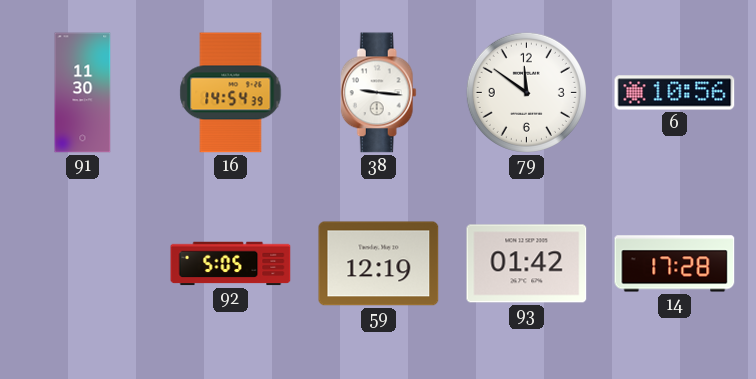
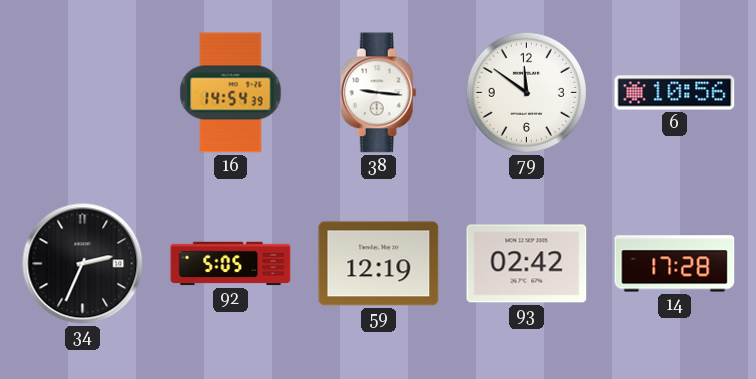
91: 11:30 -> none (83, 93)
34: none -> 2:34 (83, 264)
93: 01:42 -> 02:42 (527, 264)
